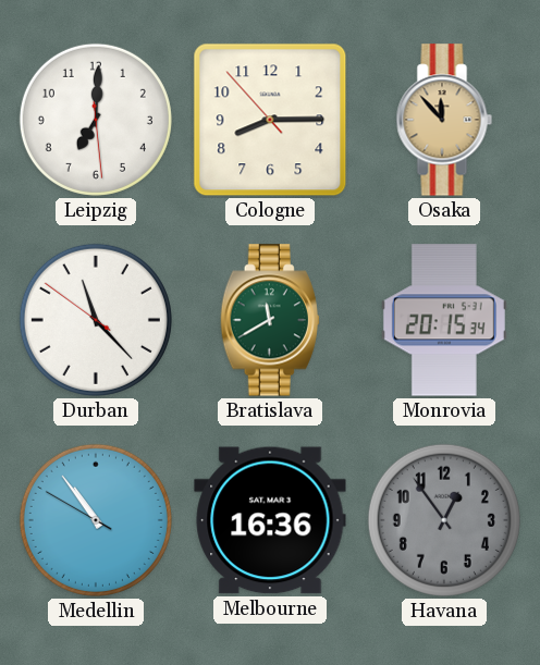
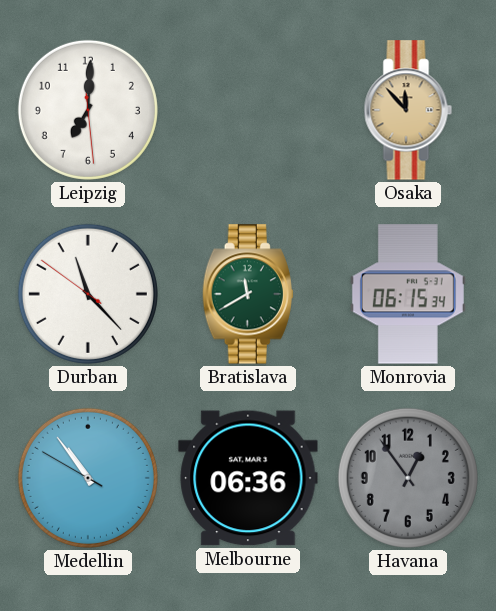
Cologne: 8:14 -> none (270, 120)
Monrovia: 20:15 -> 06:15 (408, 294)
Melbourne: 16:36 -> 06:36 (248, 478)
